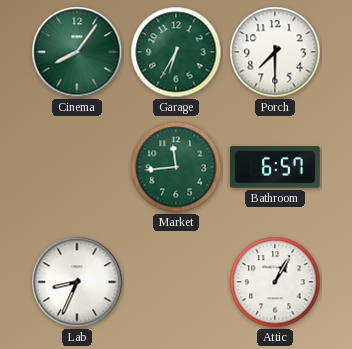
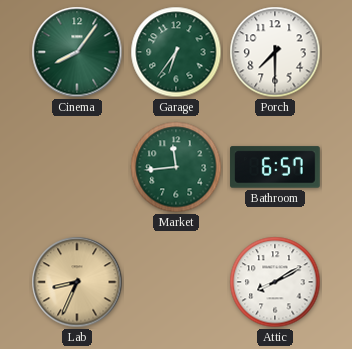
Garage: 6:35 -> 6:36 (176, 52)
Lab dial: white -> champagne (77, 282)
Attic: 1:05 -> 8:10 (275, 282)
